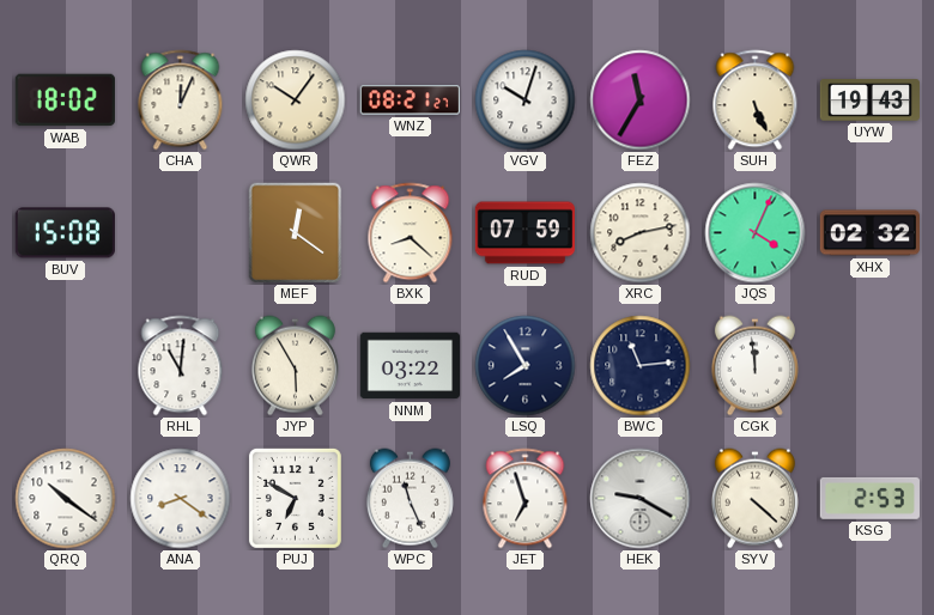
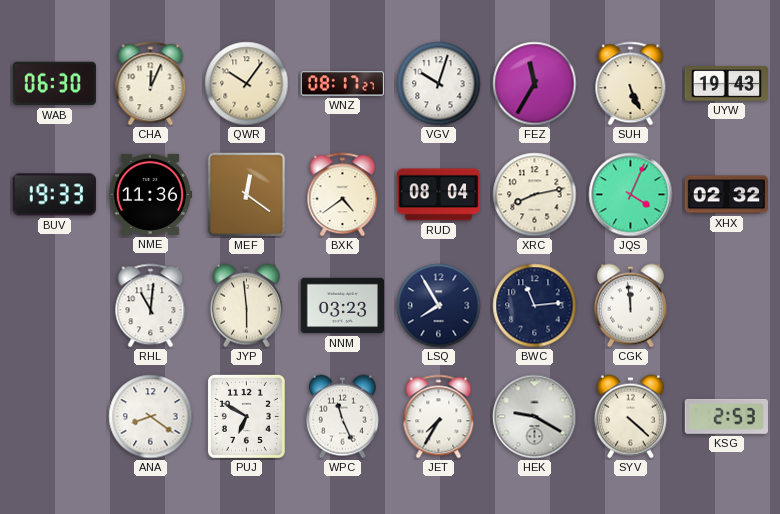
WAB: 18:02 -> 06:30 (54, 84)
WNZ: 08:21 -> 08:17 (342, 84)
BUV: 15:08 -> 19:33 (54, 195)
NME: none -> 11:36 (149, 194)
BXK: 8:22 -> 4:39 (343, 195)
RUD: 07:59 -> 08:04 (438, 195)
JYP: 5:55 -> 5:59 (246, 306)
NNM: 03:22 -> 03:23 (342, 306)
QRQ: 10:21 -> none (66, 499)
JET: 6:57 -> 7:35 (439, 417)
